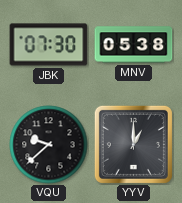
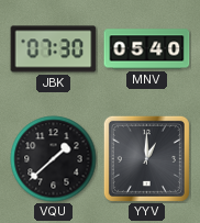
MNV: 05:38 -> 05:40 (147, 49)
VQU: 9:38 -> 1:38 (54, 159)
